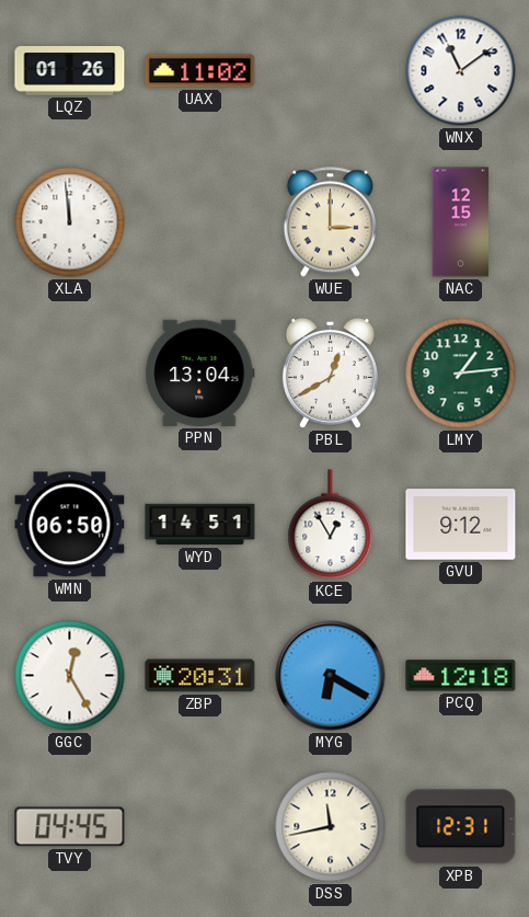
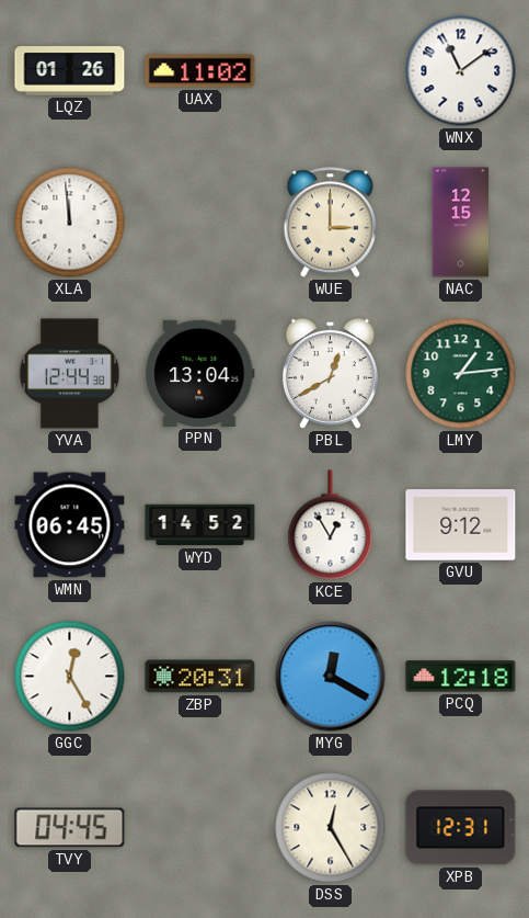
YVA: none -> 12:44 (69, 374)
WMN: 06:50 -> 06:45 (70, 525)
WYD: 14:51 -> 14:52 (200, 525)
MYG: 6:20 -> 12:20 (331, 677)
DSS: 11:43 -> 12:25 (331, 828)
